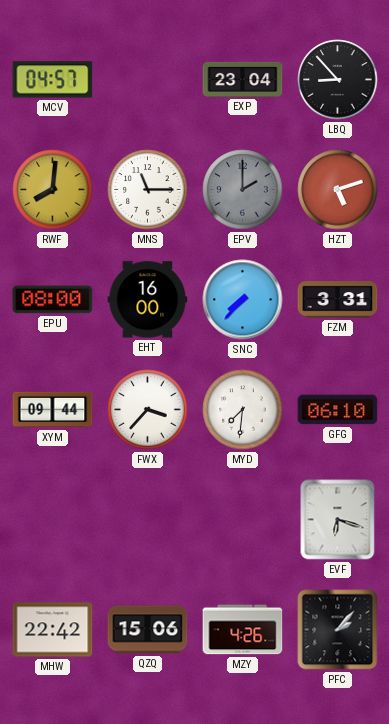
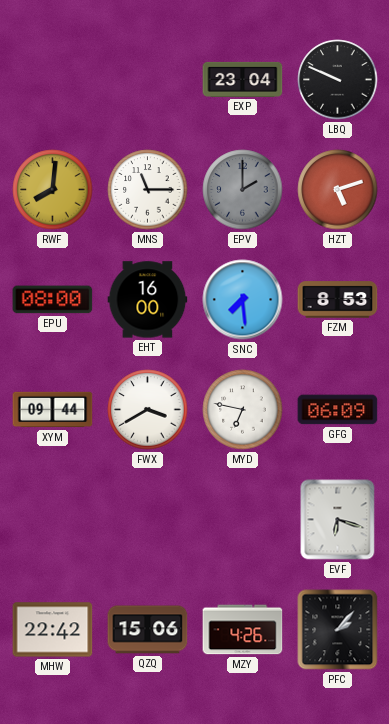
MCV: 04:57 -> none (53, 80)
LBQ: 8:53 -> 9:49 (338, 80)
SNC: 7:37 -> 7:29 (243, 300)
FZM: 3:31 -> 8:53 (338, 300)
FWX: 3:37 -> 3:40 (148, 410)
MYD: 7:31 -> 6:47 (243, 410)
GFG: 06:10 -> 06:09 (338, 410)
